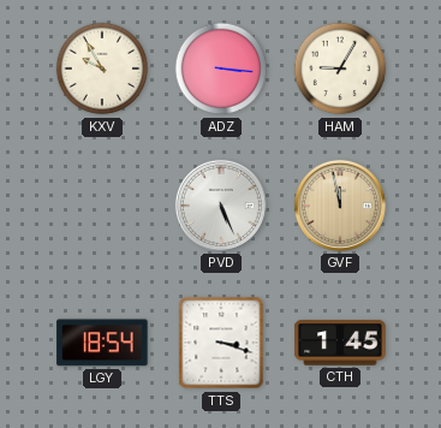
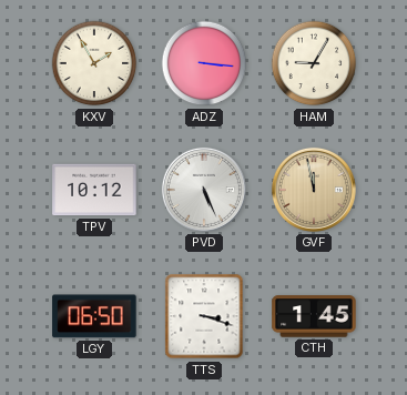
KXV: 9:55 -> 1:55 (94, 63)
TPV: none -> 10:12 (94, 190)
LGY: 18:54 -> 06:50 (94, 316)
